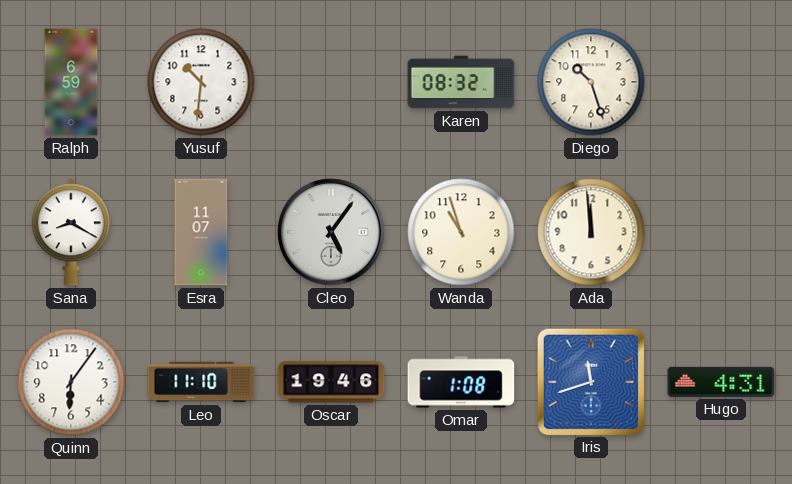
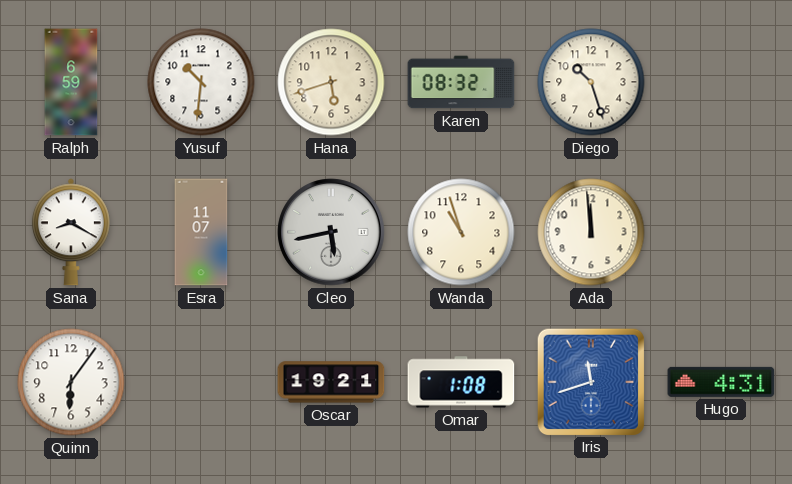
Hana: none -> 5:42 (331, 82)
Cleo: 5:06 -> 5:43 (331, 232)
Leo: 11:10 -> none (201, 382)
Oscar: 19:46 -> 19:21 (331, 382)
